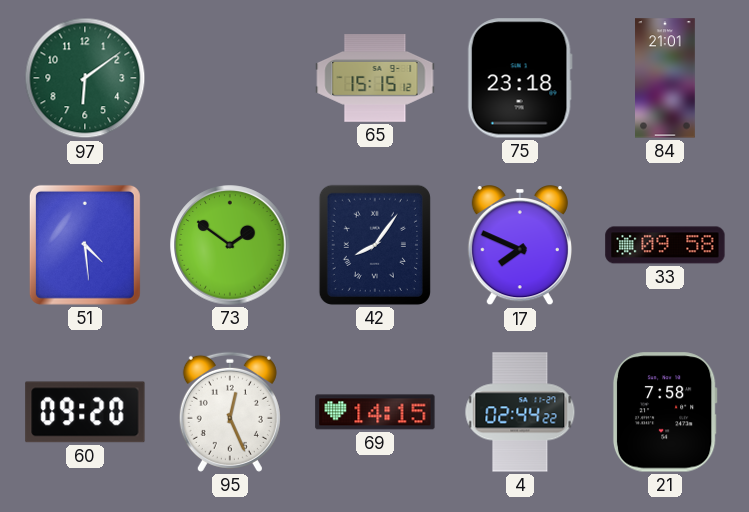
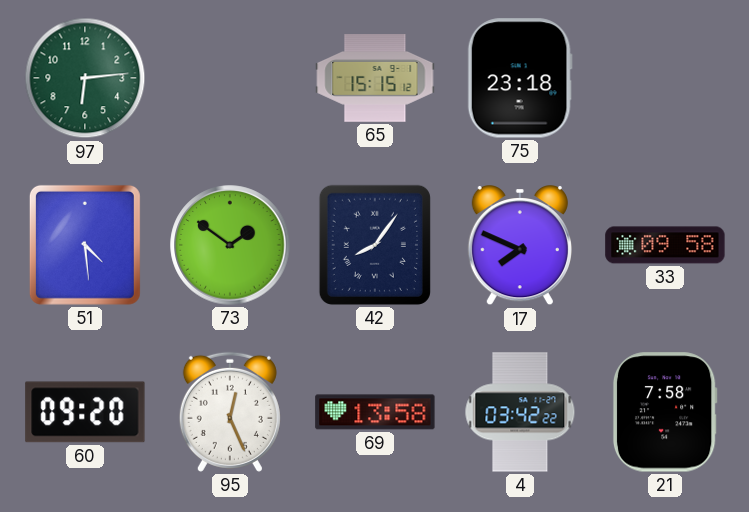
97: 6:09 -> 6:14 (85, 78)
84: 21:01 -> none (666, 78)
69: 14:15 -> 13:58 (375, 412)
4: 02:44 -> 03:42 (520, 412)
